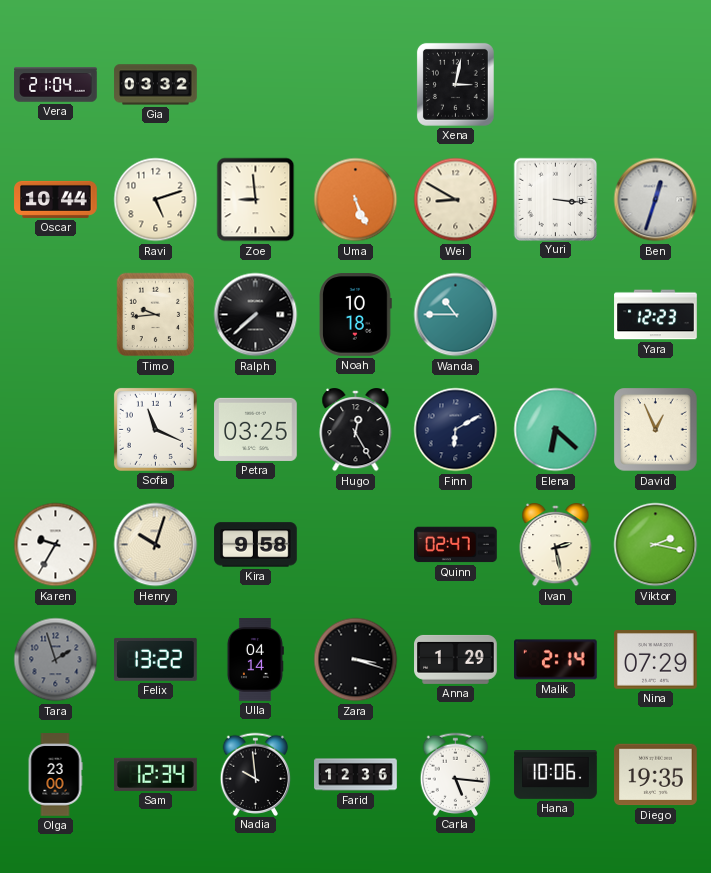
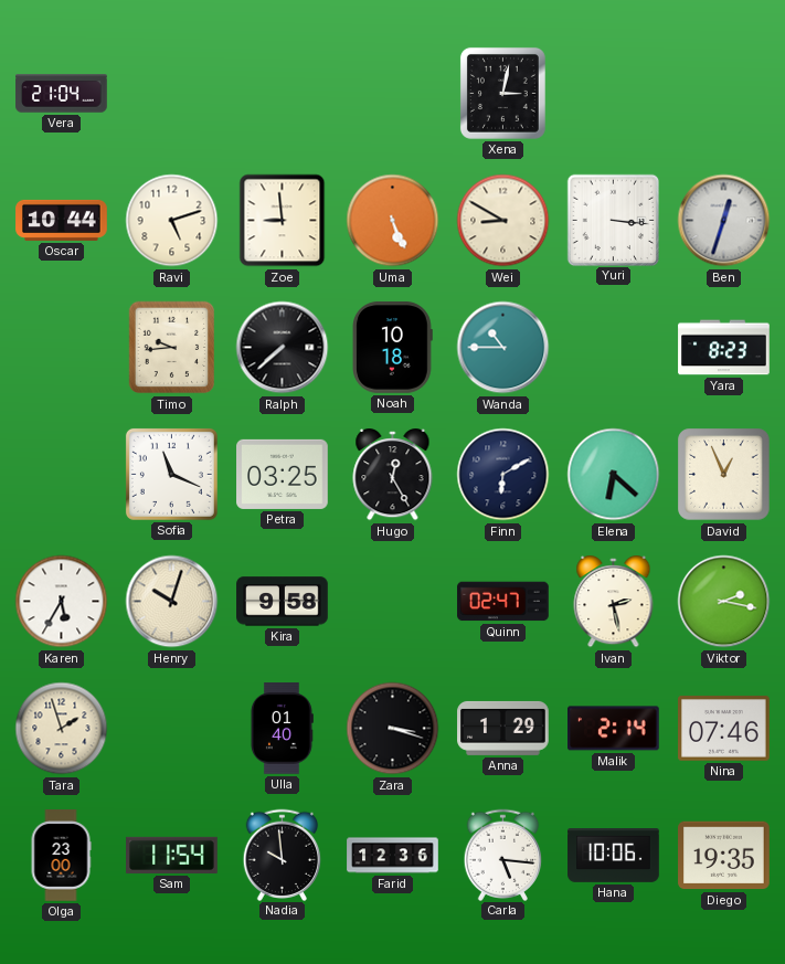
Gia: 03:32 -> none (156, 85)
Yara: 12:23 -> 8:23 (724, 348)
Karen: 9:35 -> 5:35 (62, 602)
Tara dial: grey -> cream (62, 729)
Felix: 13:22 -> none (156, 659)
Ulla: 04:14 -> 01:40 (282, 729)
Nina: 07:29 -> 07:46 (724, 729)
Sam: 12:34 -> 11:54 (172, 855)
